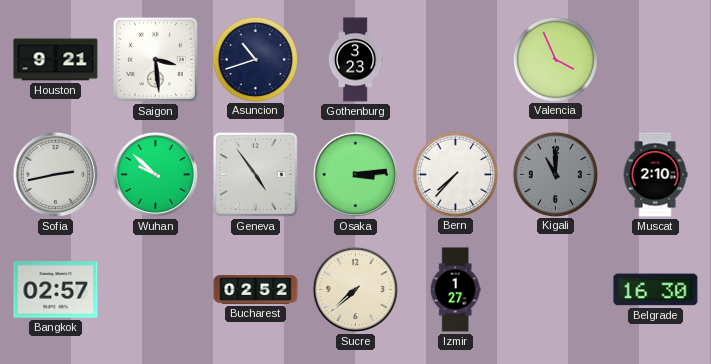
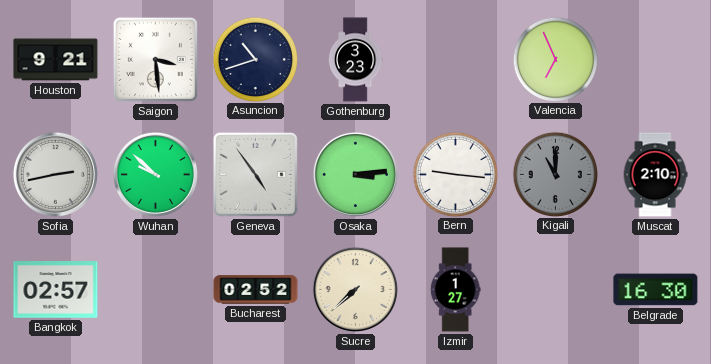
Valencia: 3:56 -> 6:56 (555, 59)
Bern: 7:37 -> 9:16 (455, 174)
